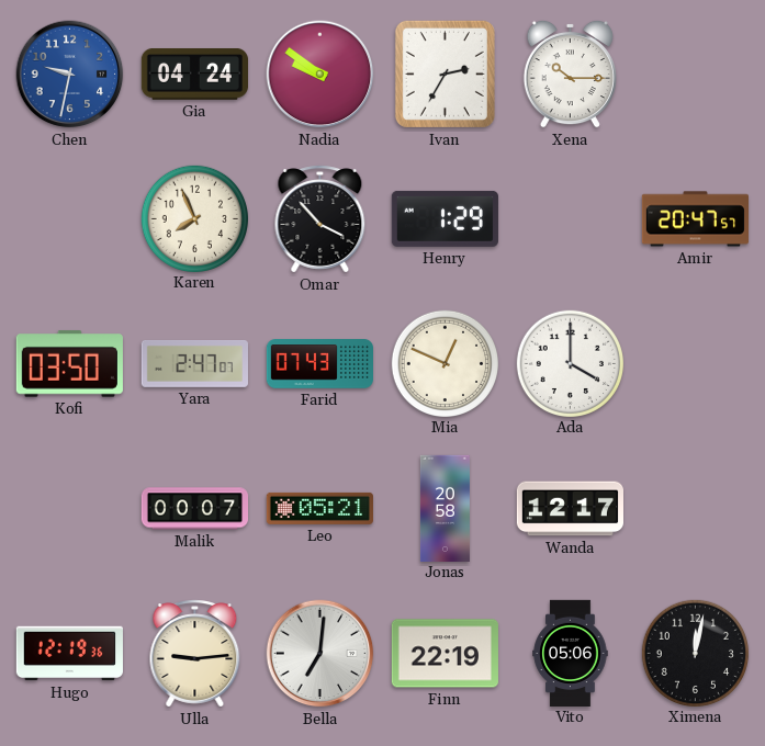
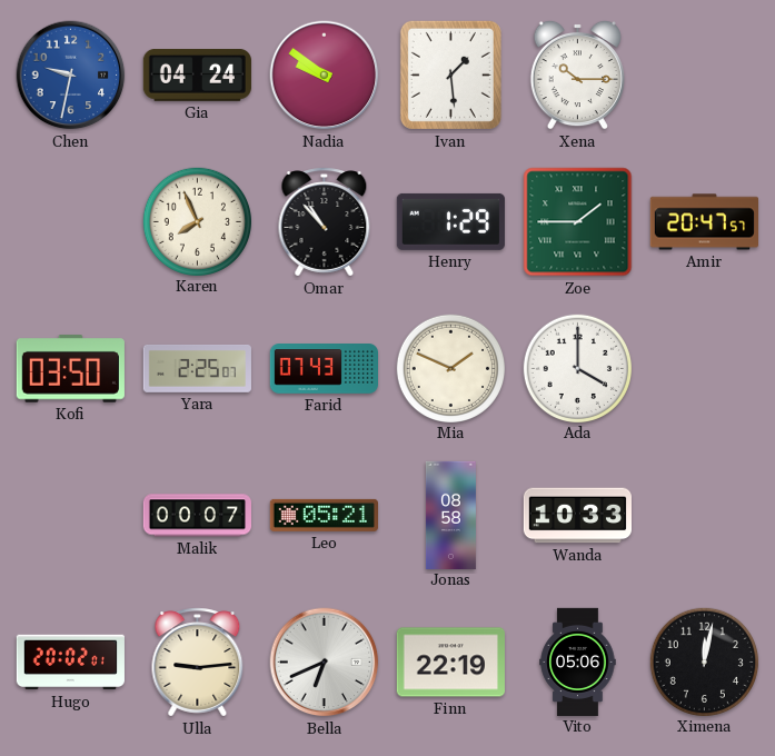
Ivan: 2:35 -> 1:29 (450, 74)
Omar: 3:53 -> 10:53 (325, 222)
Zoe: none -> 1:45 (578, 222)
Yara: 2:47 -> 2:25 (197, 368)
Mia: 12:49 -> 1:49 (450, 368)
Jonas: 20:58 -> 08:58 (450, 515)
Wanda: 12:17 -> 10:33 (577, 516)
Hugo: 12:19 -> 20:02 (70, 663)
Bella: 7:01 -> 6:41 (325, 663)
